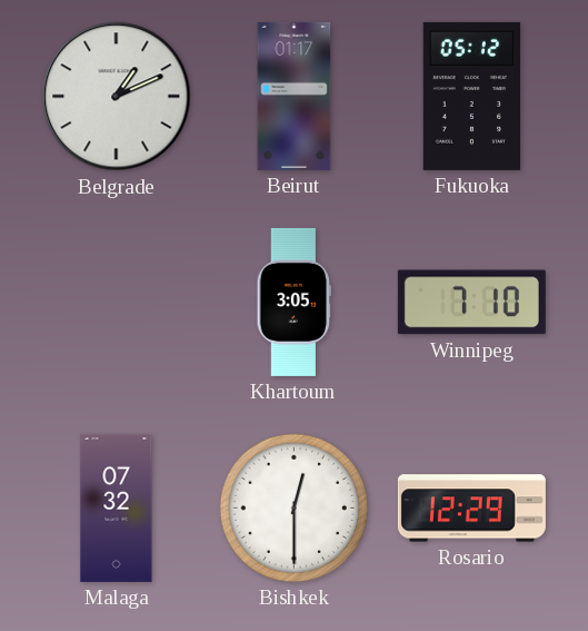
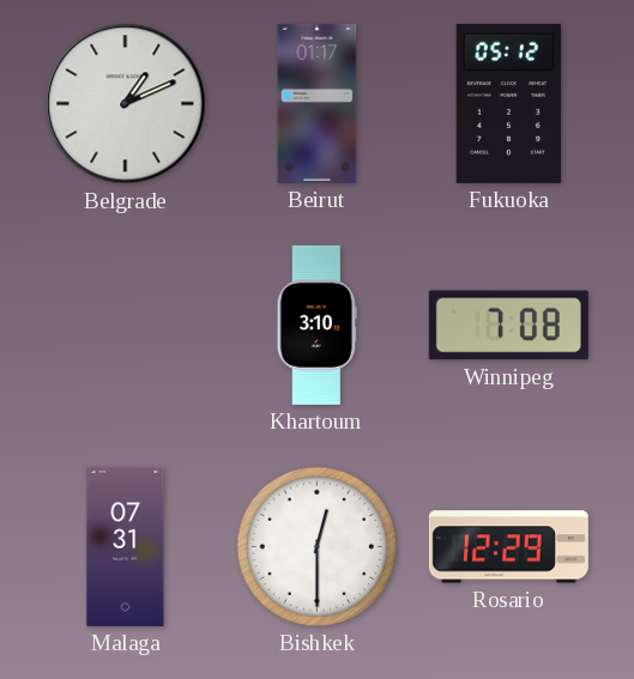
Khartoum: 3:05 -> 3:10 (316, 325)
Winnipeg: 7:10 -> 7:08 (508, 326)
Malaga: 07:32 -> 07:31 (126, 546)
